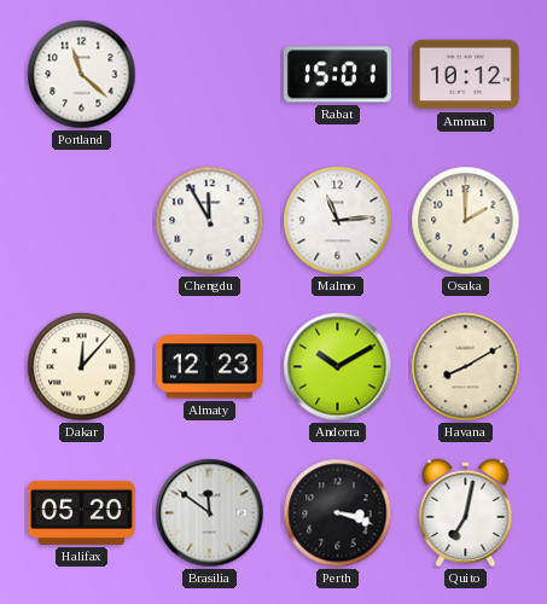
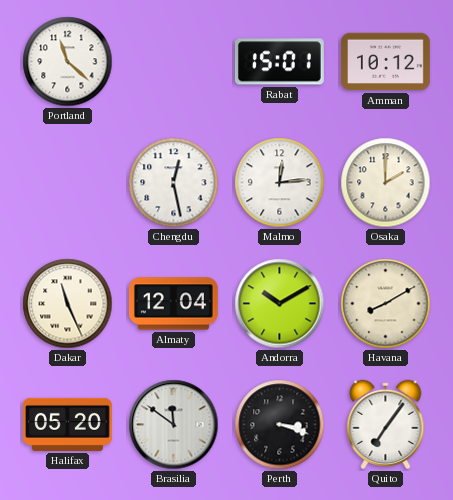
Chengdu: 11:55 -> 12:28 (174, 183)
Malmo: 11:14 -> 12:14 (280, 183)
Dakar: 12:07 -> 11:26 (68, 304)
Almaty: 12:23 -> 12:04 (174, 304)
Quito: 7:02 -> 7:06 (386, 425)
